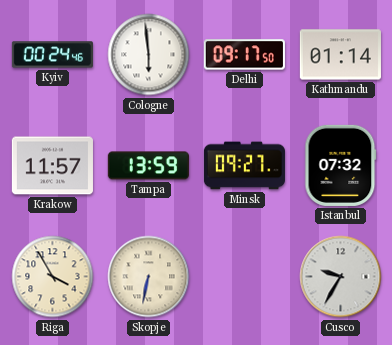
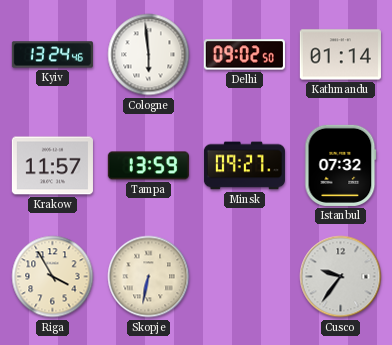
Kyiv: 00:24 -> 13:24 (52, 55)
Delhi: 09:17 -> 09:02 (244, 55)
Cusco: 9:35 -> 9:36 (341, 277)
